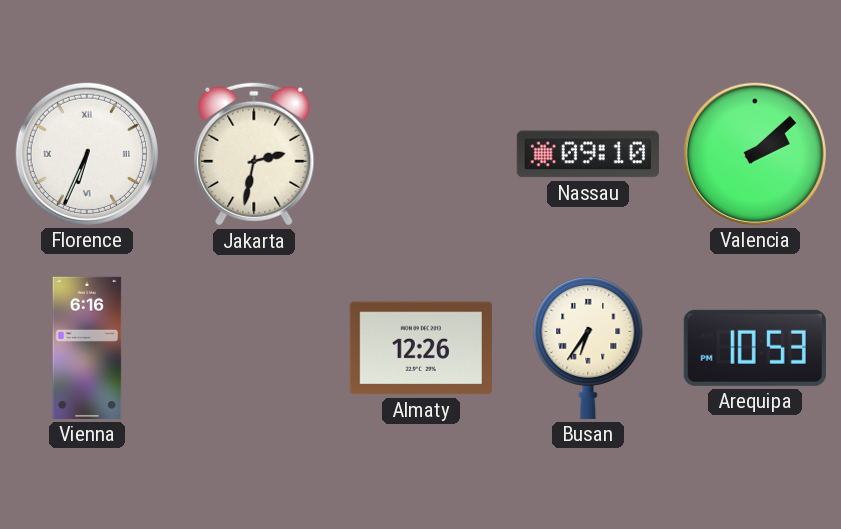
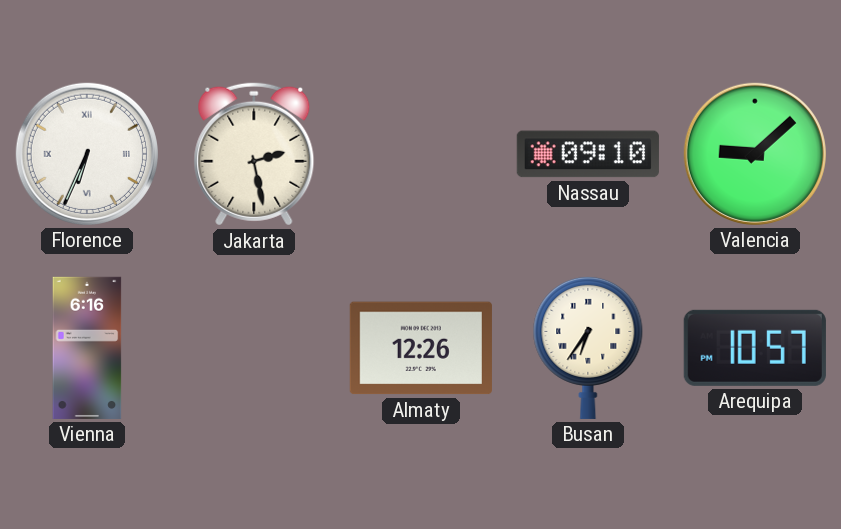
Jakarta: 2:32 -> 2:28 (254, 154)
Valencia: 2:08 -> 9:08 (755, 154)
Arequipa: 10:53 -> 10:57 (755, 348)
